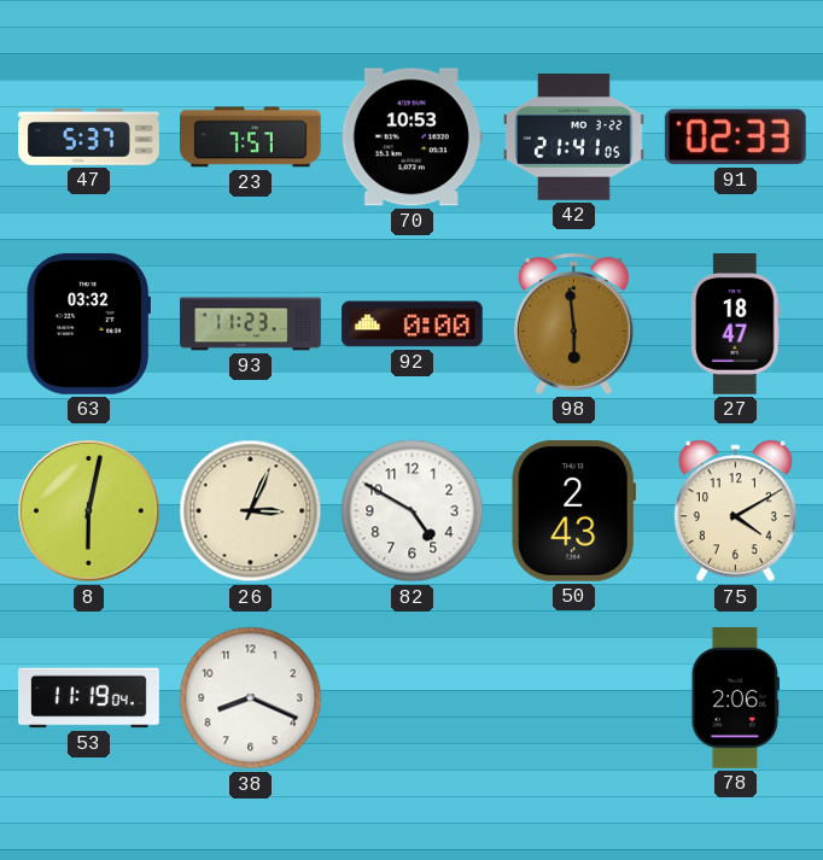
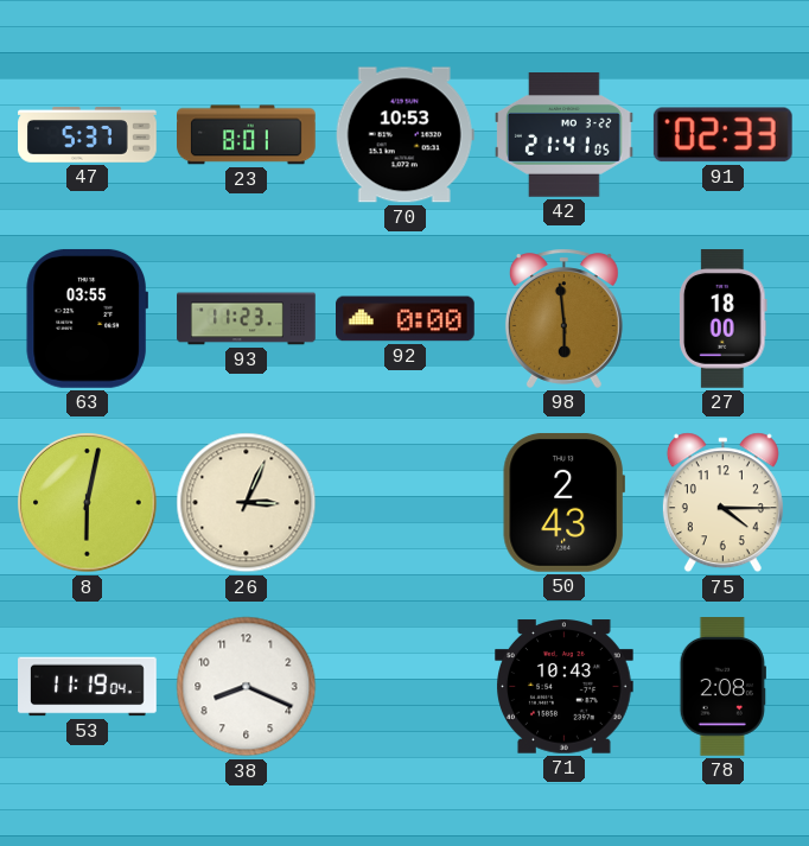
23: 7:57 -> 8:01 (247, 135)
63: 03:32 -> 03:55 (87, 318)
27: 18:47 -> 18:00 (724, 319)
82: 4:50 -> none (413, 511)
75: 4:10 -> 4:15 (722, 503)
71: none -> 10:43 (565, 687)
78: 2:06 -> 2:08 (722, 687)
